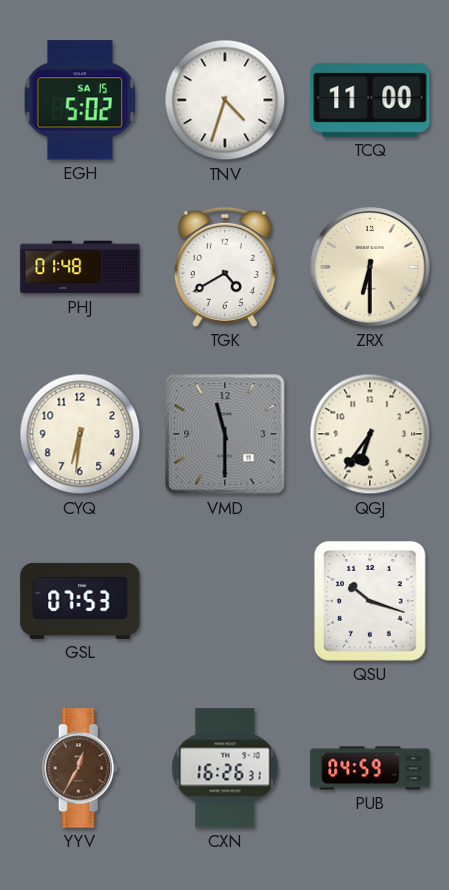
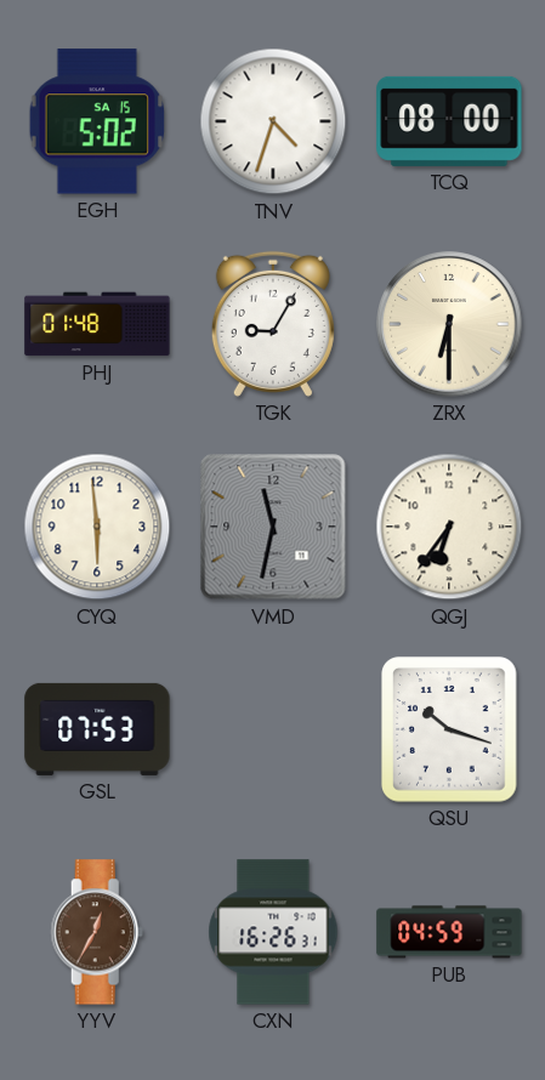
TCQ: 11:00 -> 08:00 (449, 121)
TGK: 4:40 -> 9:05 (273, 324)
CYQ: 6:31 -> 5:59 (97, 527)
VMD: 11:30 -> 11:32 (273, 527)
